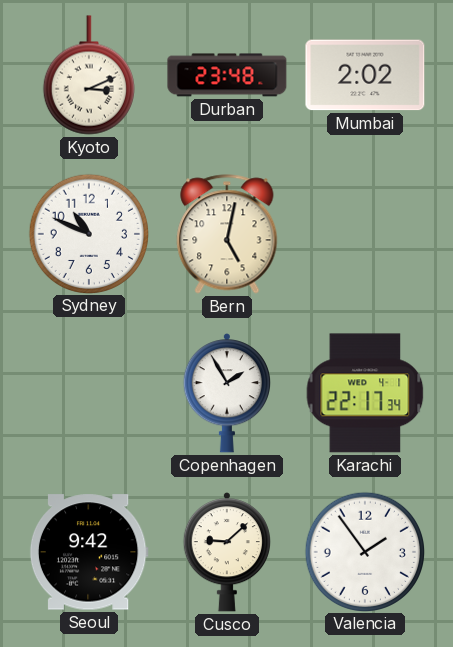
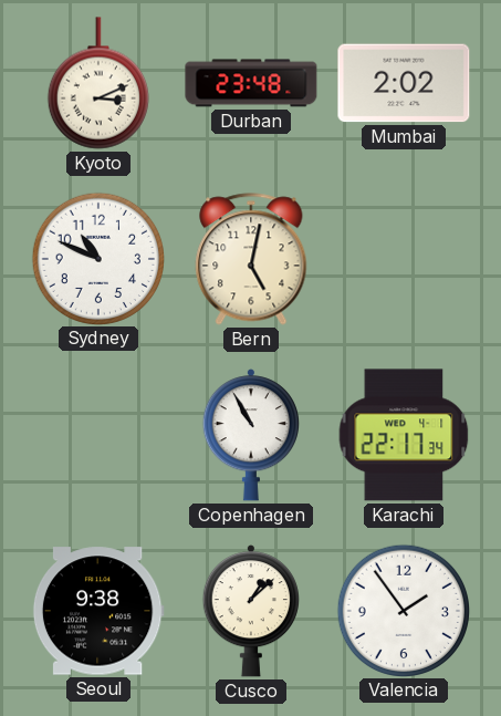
Copenhagen: 1:55 -> 10:55 (250, 435)
Seoul: 9:42 -> 9:38 (98, 611)
Cusco: 9:08 -> 1:08 (250, 611)
